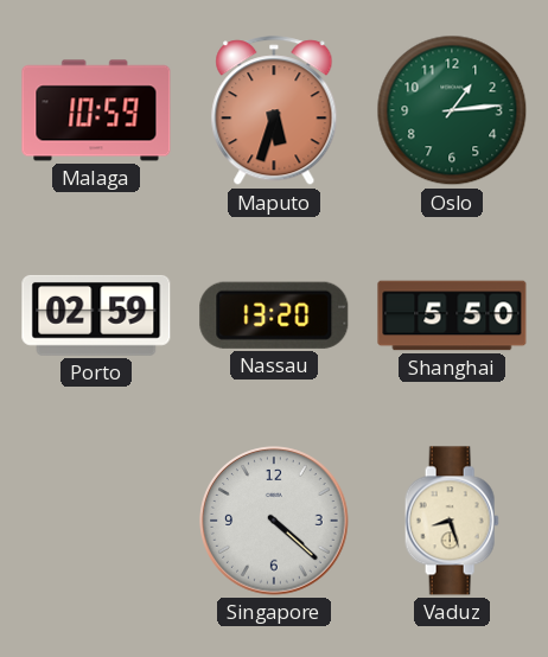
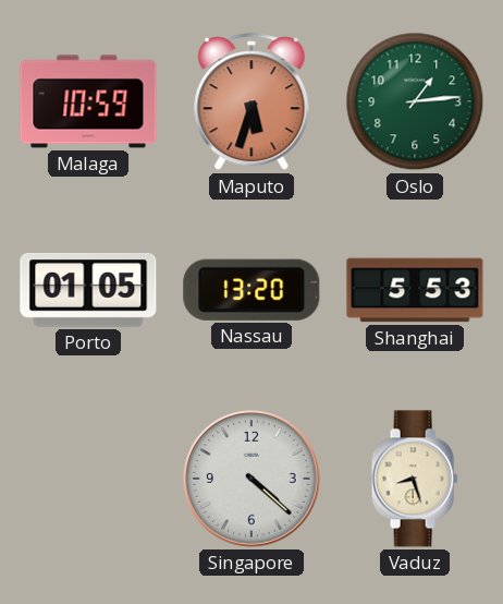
Porto: 02:59 -> 01:05 (88, 290)
Shanghai: 5:50 -> 5:53 (415, 290)
